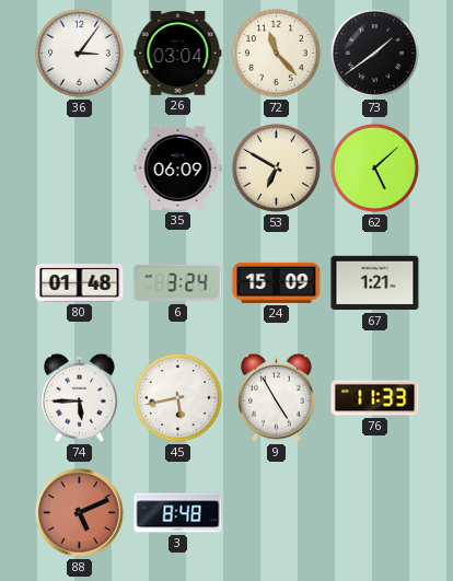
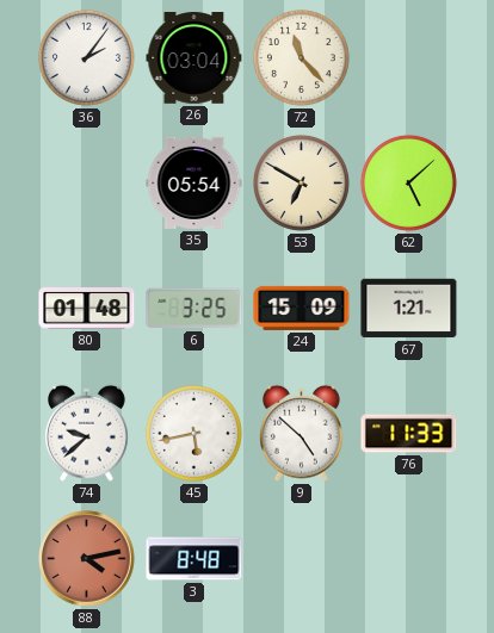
36: 3:06 -> 2:06 (86, 57)
73: 1:39 -> none (374, 53)
35: 06:09 -> 05:54 (194, 182)
6: 3:24 -> 3:25 (194, 309)
74: 5:45 -> 9:38 (87, 433)
9: 4:55 -> 4:52 (302, 433)
88: 5:11 -> 4:13 (87, 559)
